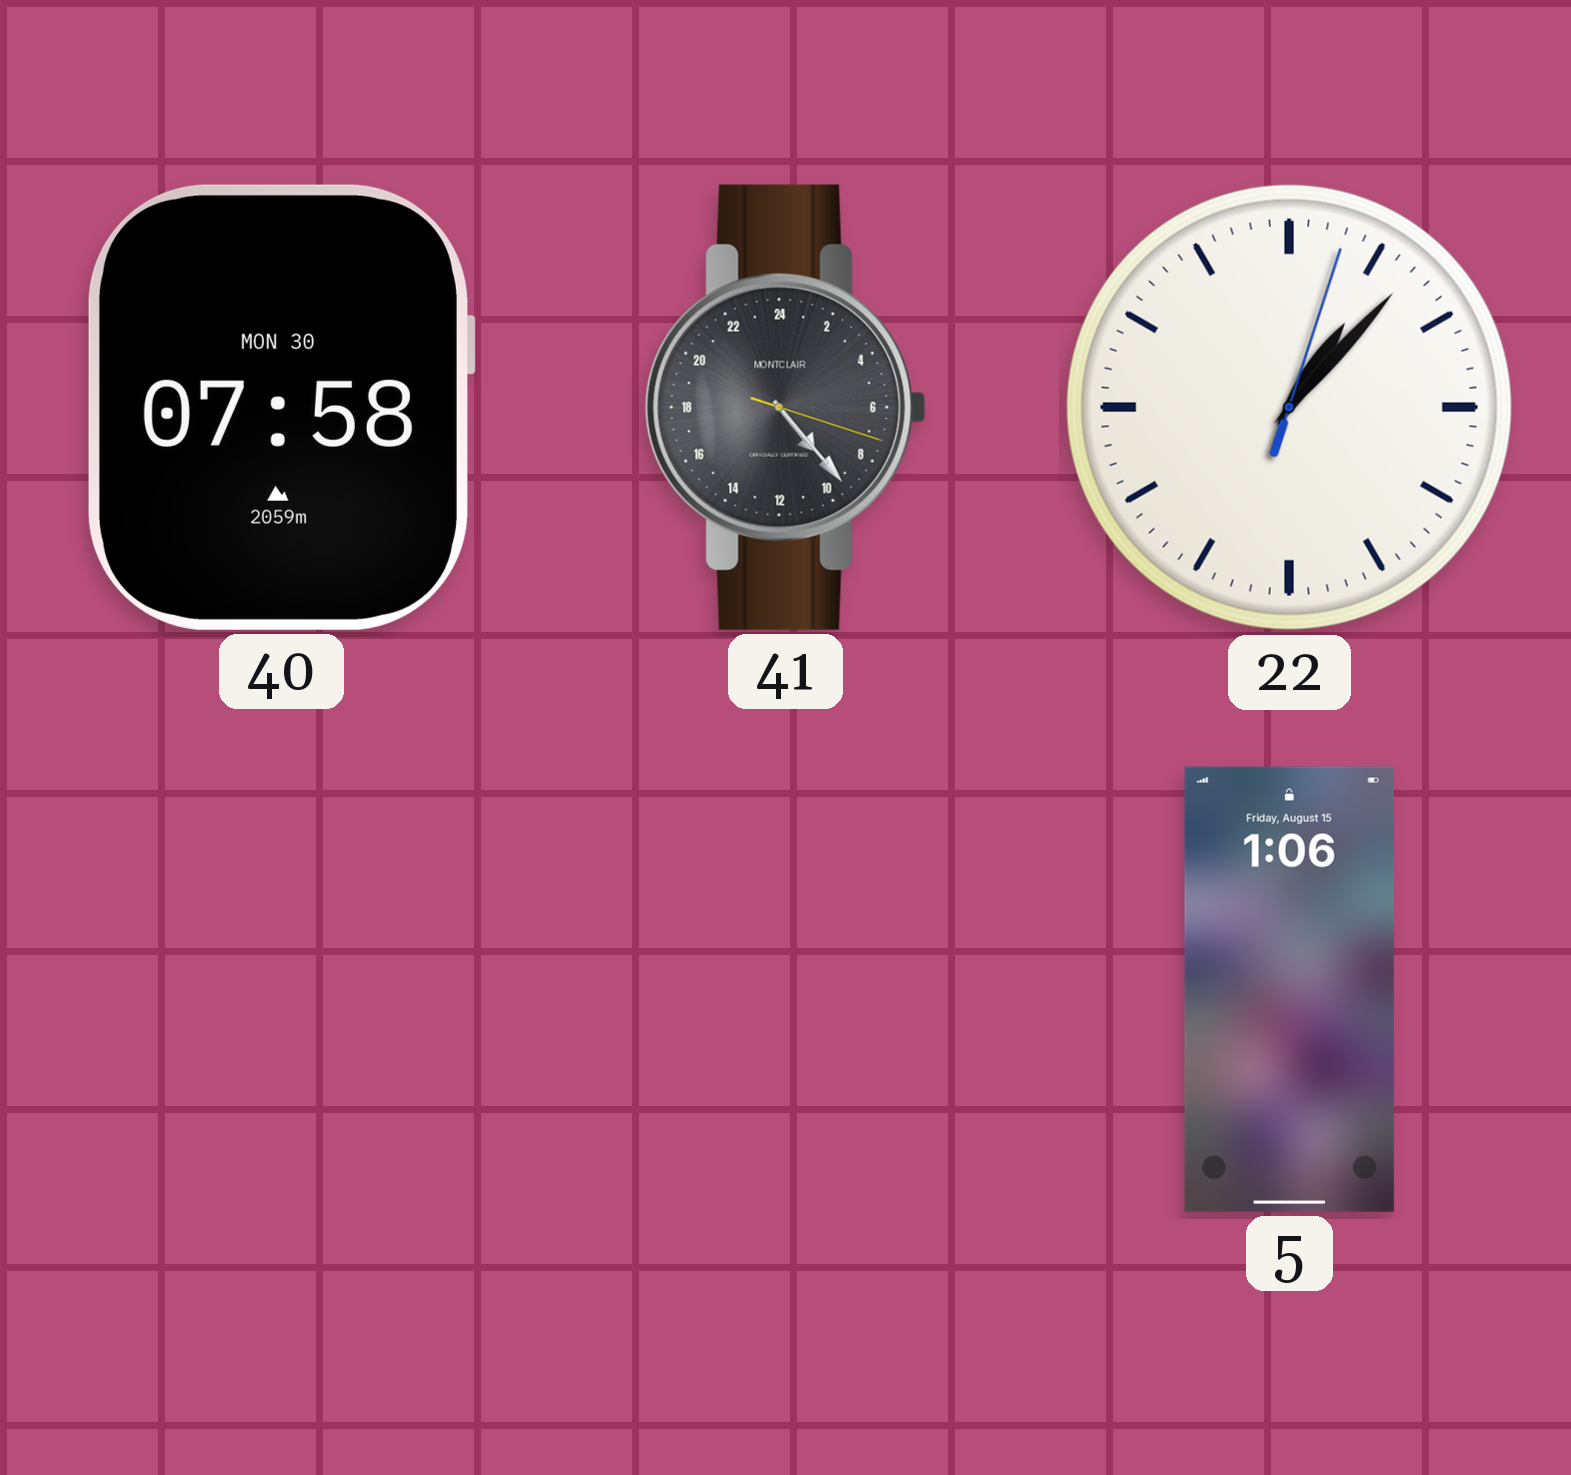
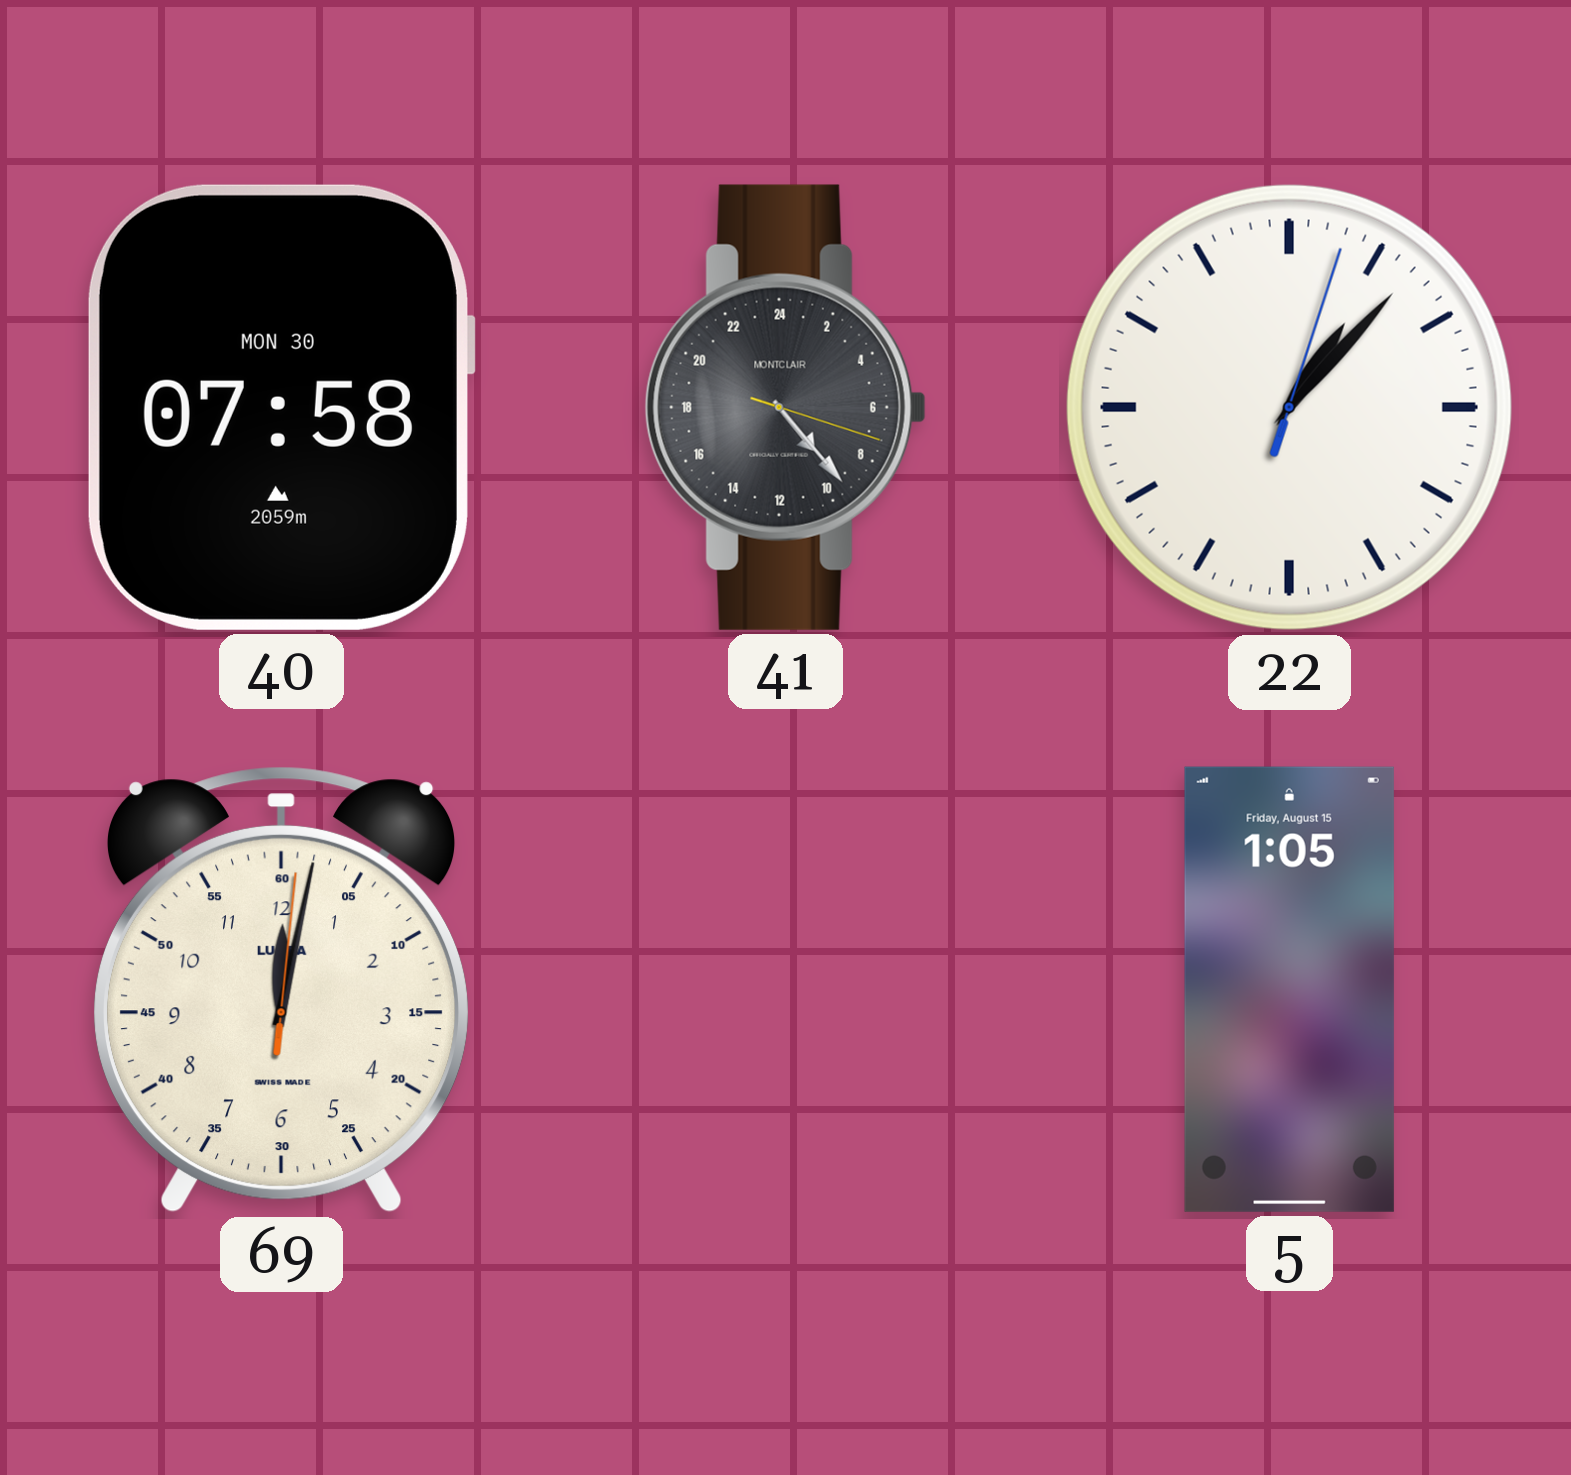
69: none -> 12:02 (281, 990)
5: 1:06 -> 1:05 (1289, 989)
